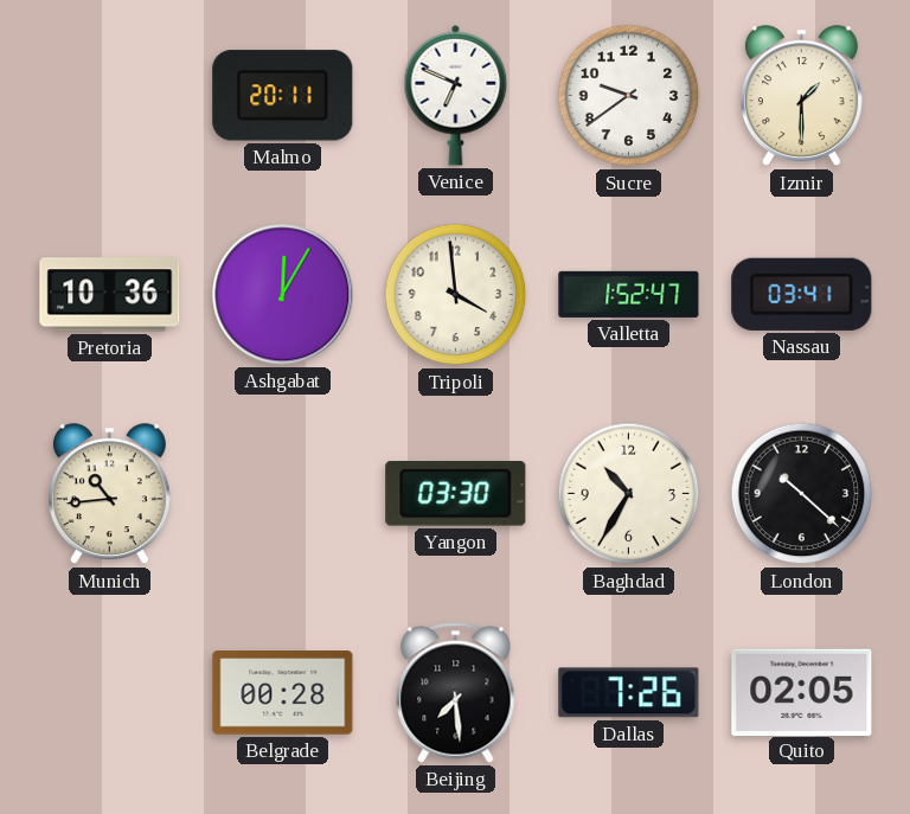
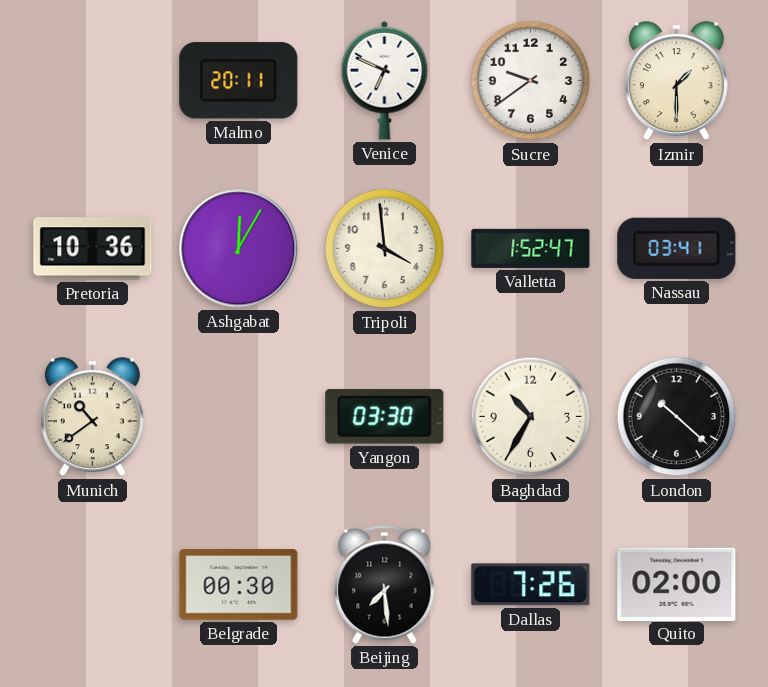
Munich: 10:44 -> 10:39 (92, 417)
Belgrade: 00:28 -> 00:30 (239, 585)
Quito: 02:05 -> 02:00 (677, 584)
